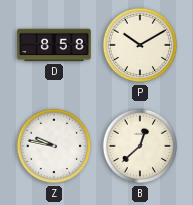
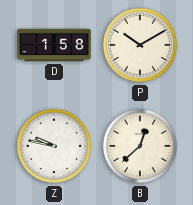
D: 8:58 -> 1:58 (54, 45)
